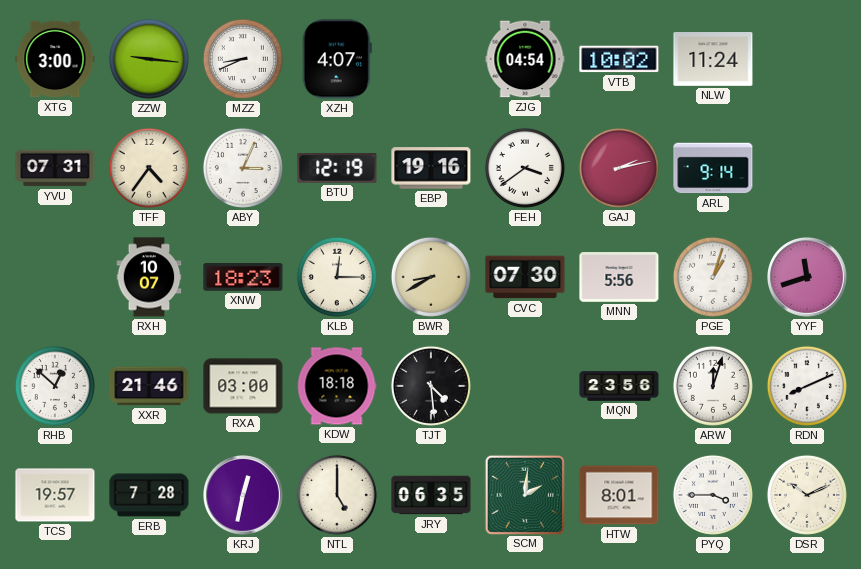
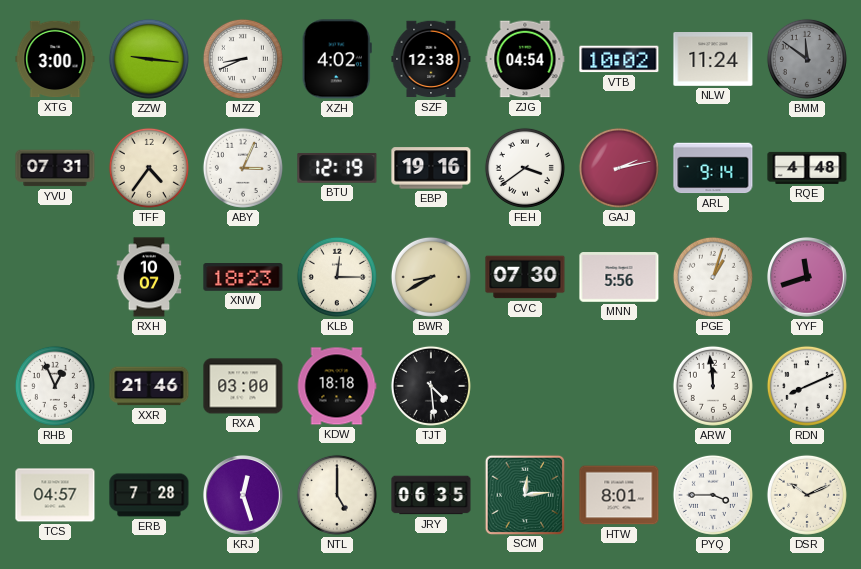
XZH: 4:07 -> 4:02 (337, 59)
SZF: none -> 12:38 (431, 59)
BMM: none -> 11:51 (807, 59)
RQE: none -> 4:48 (807, 168)
RHB: 12:52 -> 12:56 (55, 386)
MQN: 23:56 -> none (619, 386)
ARW: 12:03 -> 11:59 (713, 386)
TCS: 19:57 -> 04:57 (55, 495)
KRJ: 12:32 -> 12:27 (243, 495)
SCM: 2:01 -> 12:14 (524, 494)
